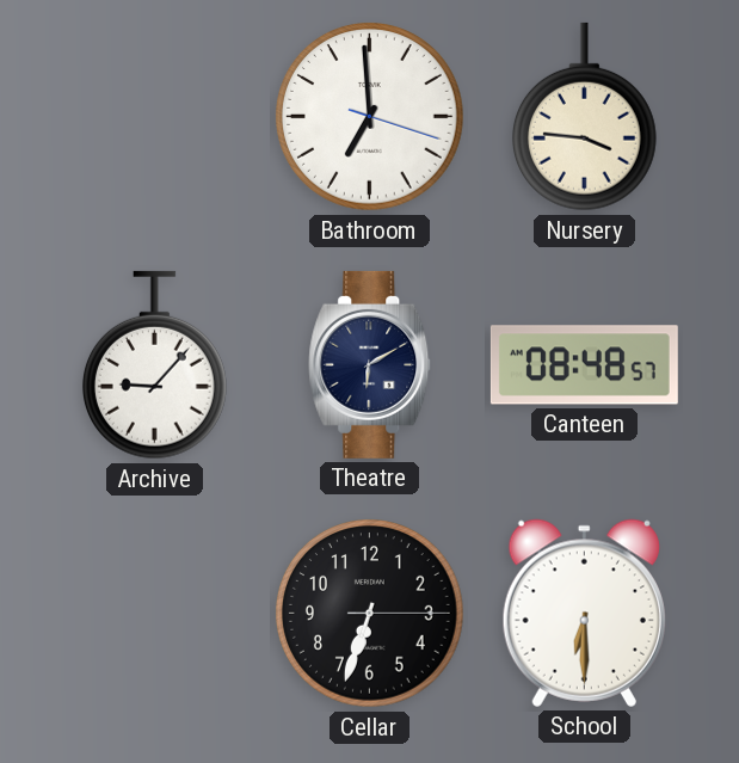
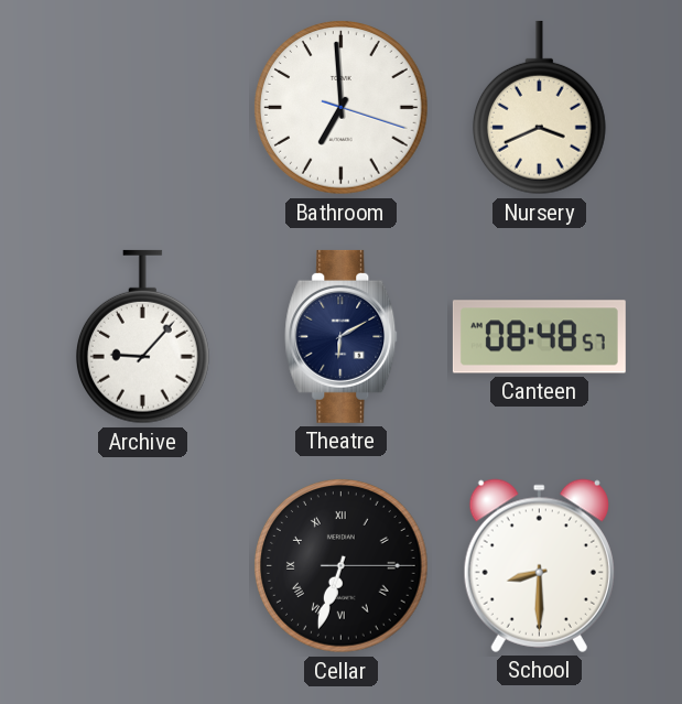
Nursery: 3:46 -> 3:41 (539, 108)
Cellar numerals: Arabic -> Roman (342, 566)
School: 6:30 -> 8:30 (539, 565)
